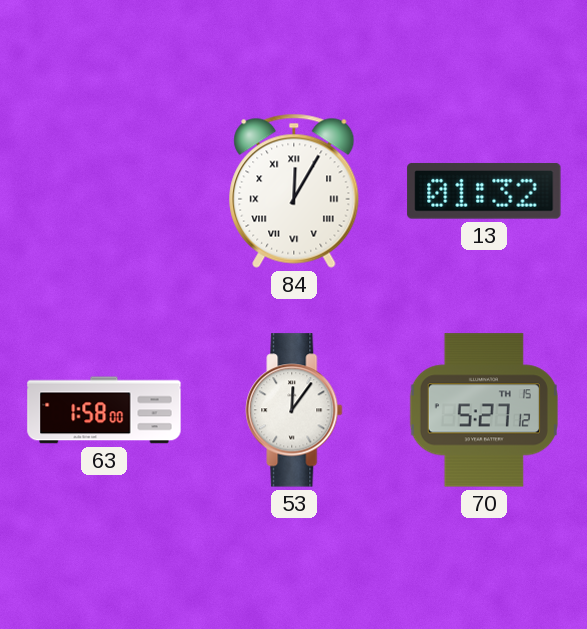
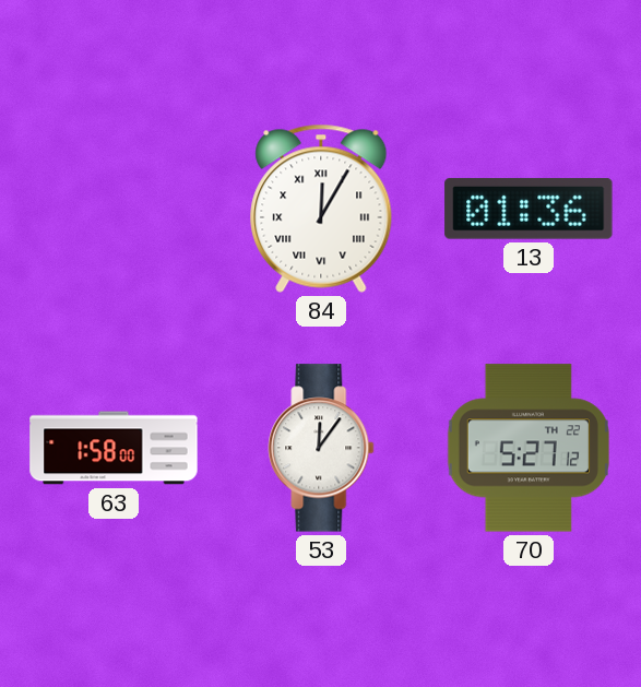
13: 01:32 -> 01:36 (529, 209)
70 date: TH 15 -> TH 22 (529, 448)
